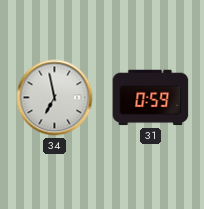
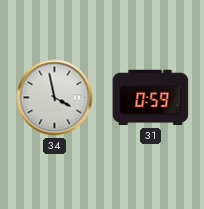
34: 6:58 -> 3:58 (55, 98)
